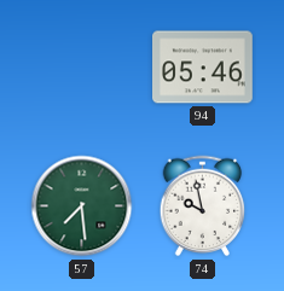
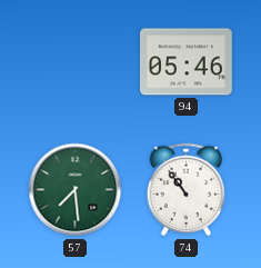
74: 9:58 -> 10:54 (187, 190)
